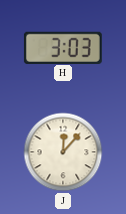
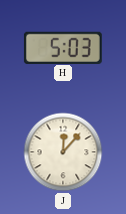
H: 3:03 -> 5:03 (63, 47)
